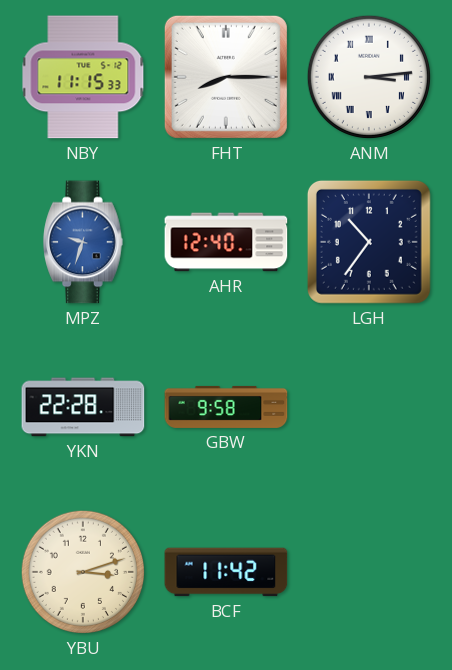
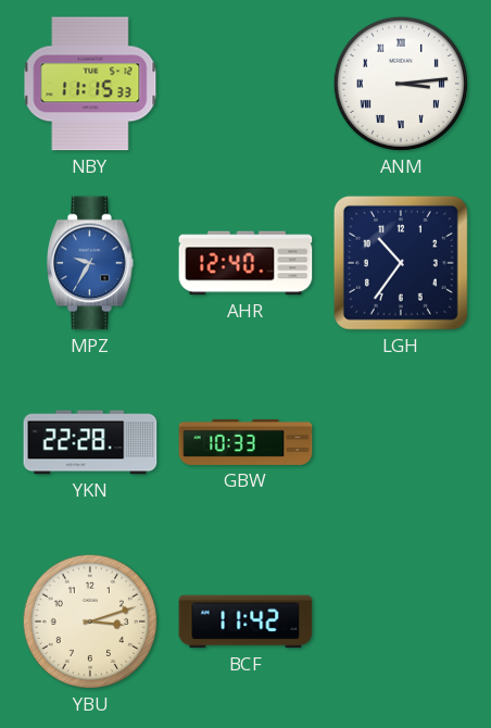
FHT: 8:15 -> none (226, 77)
MPZ: 9:33 -> 9:35 (90, 263)
GBW: 9:58 -> 10:33 (246, 442)
